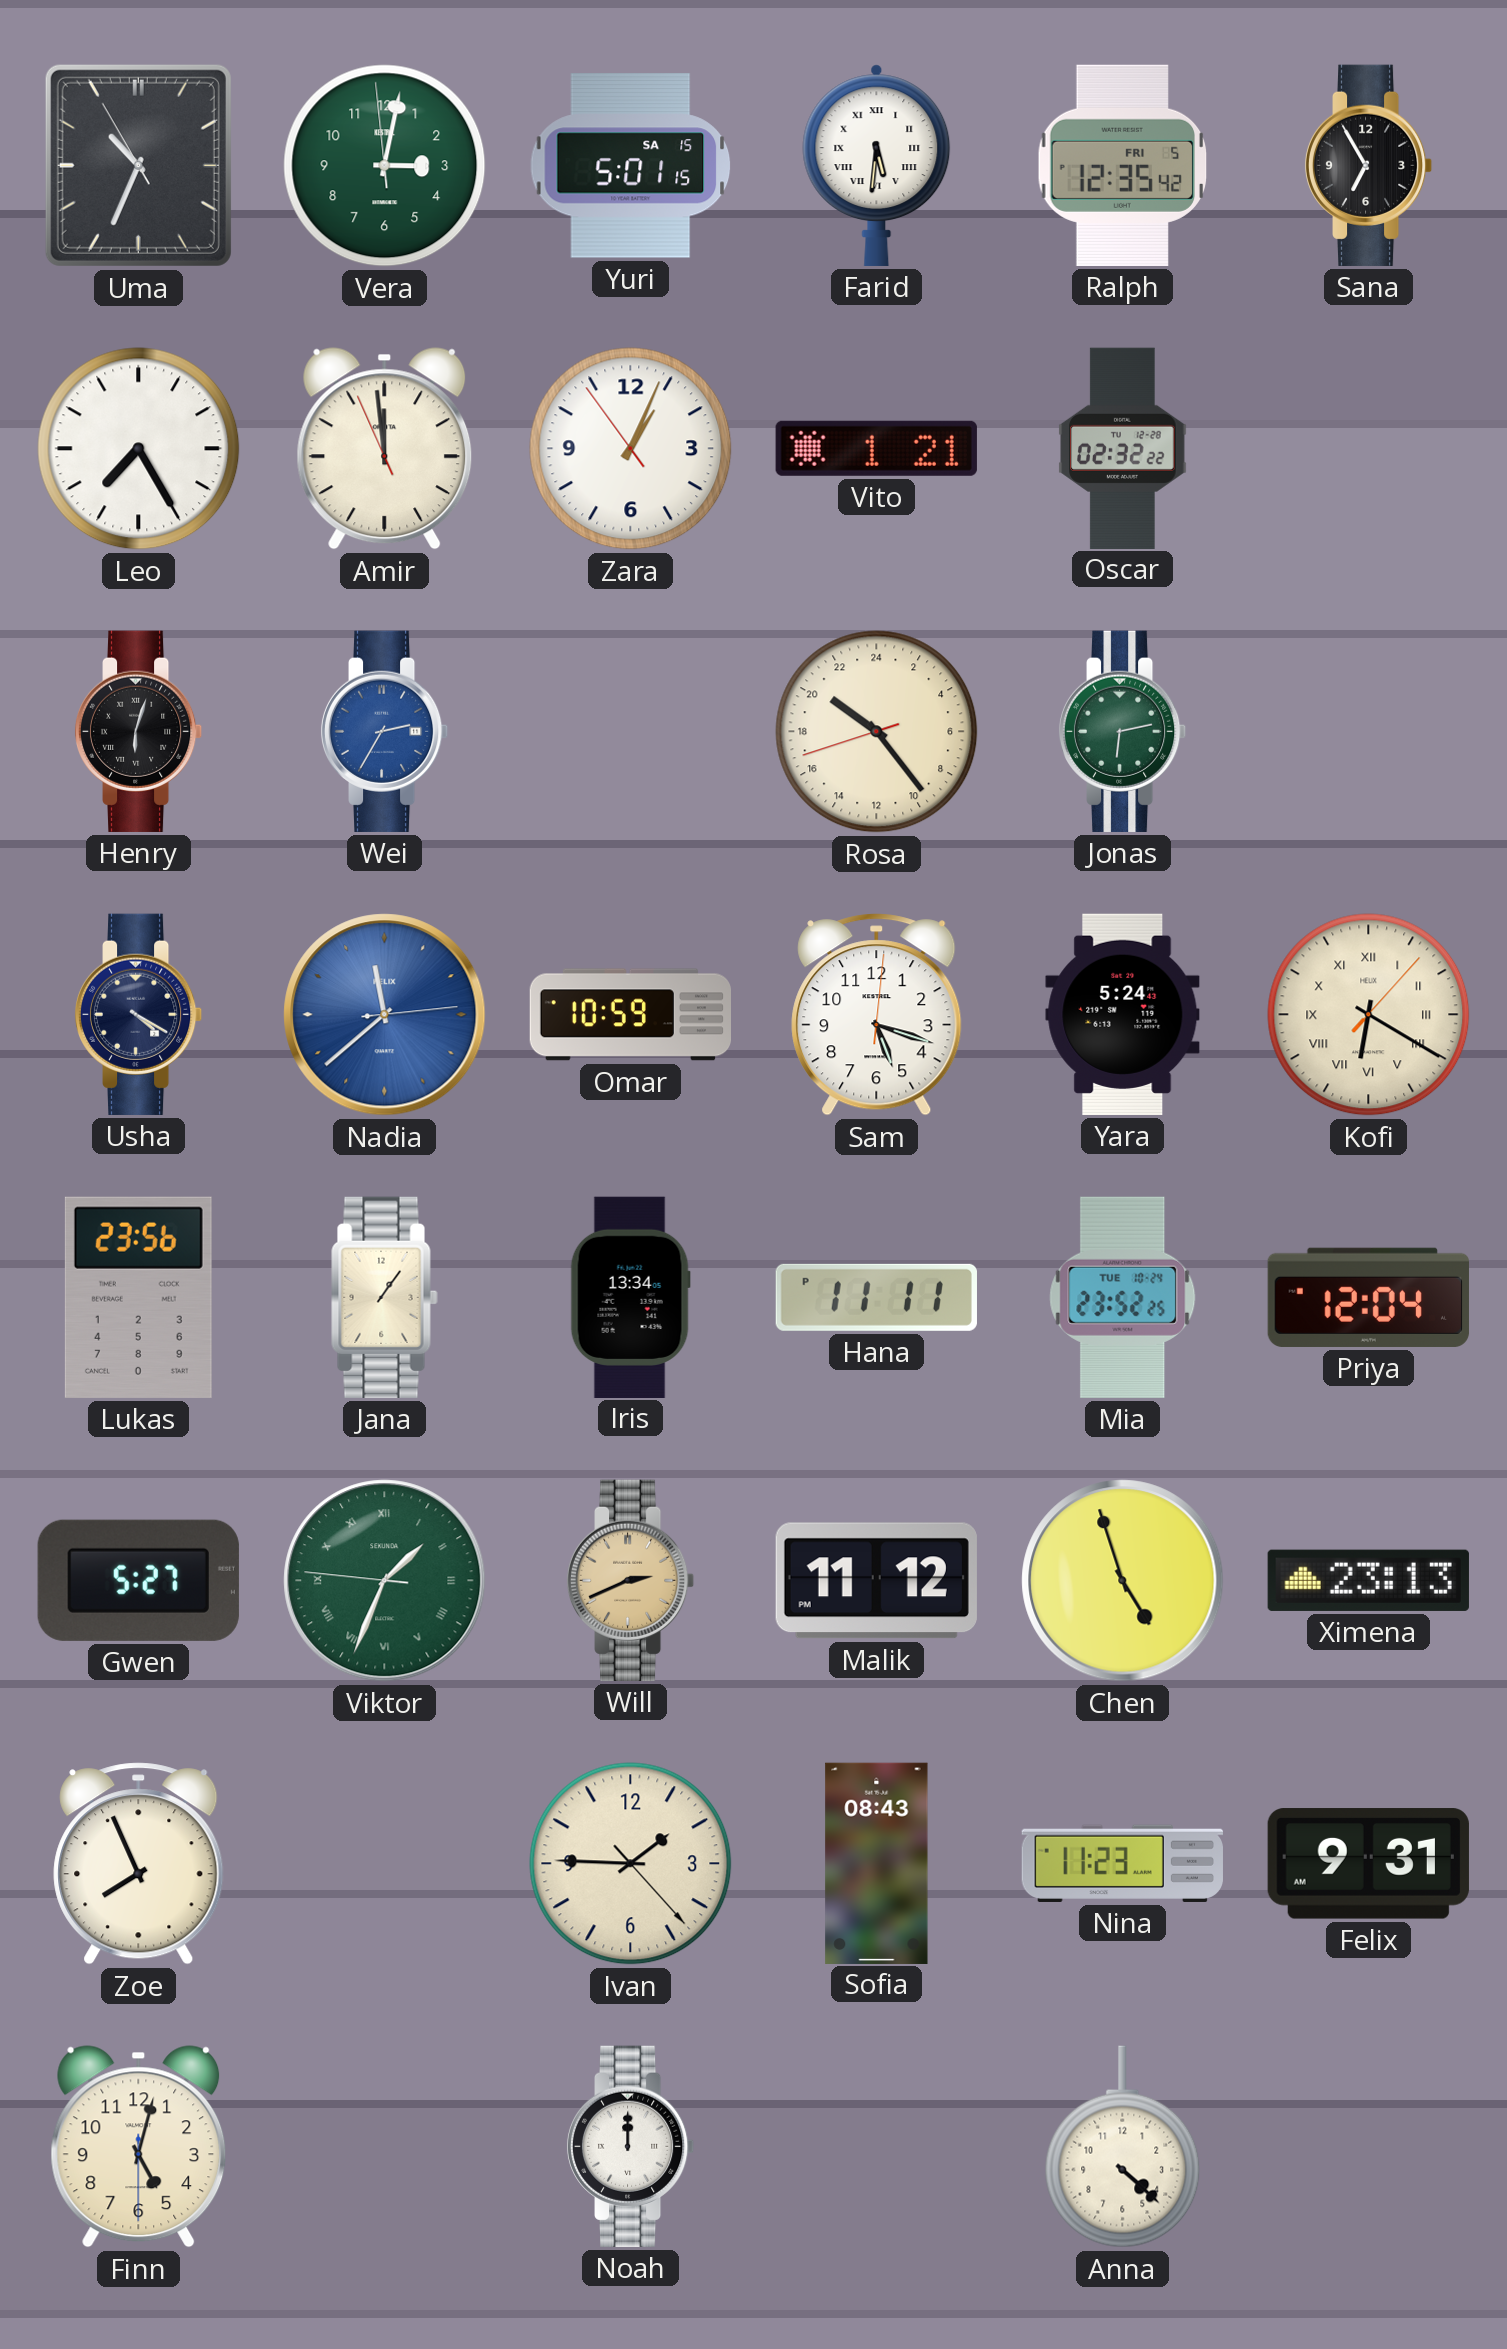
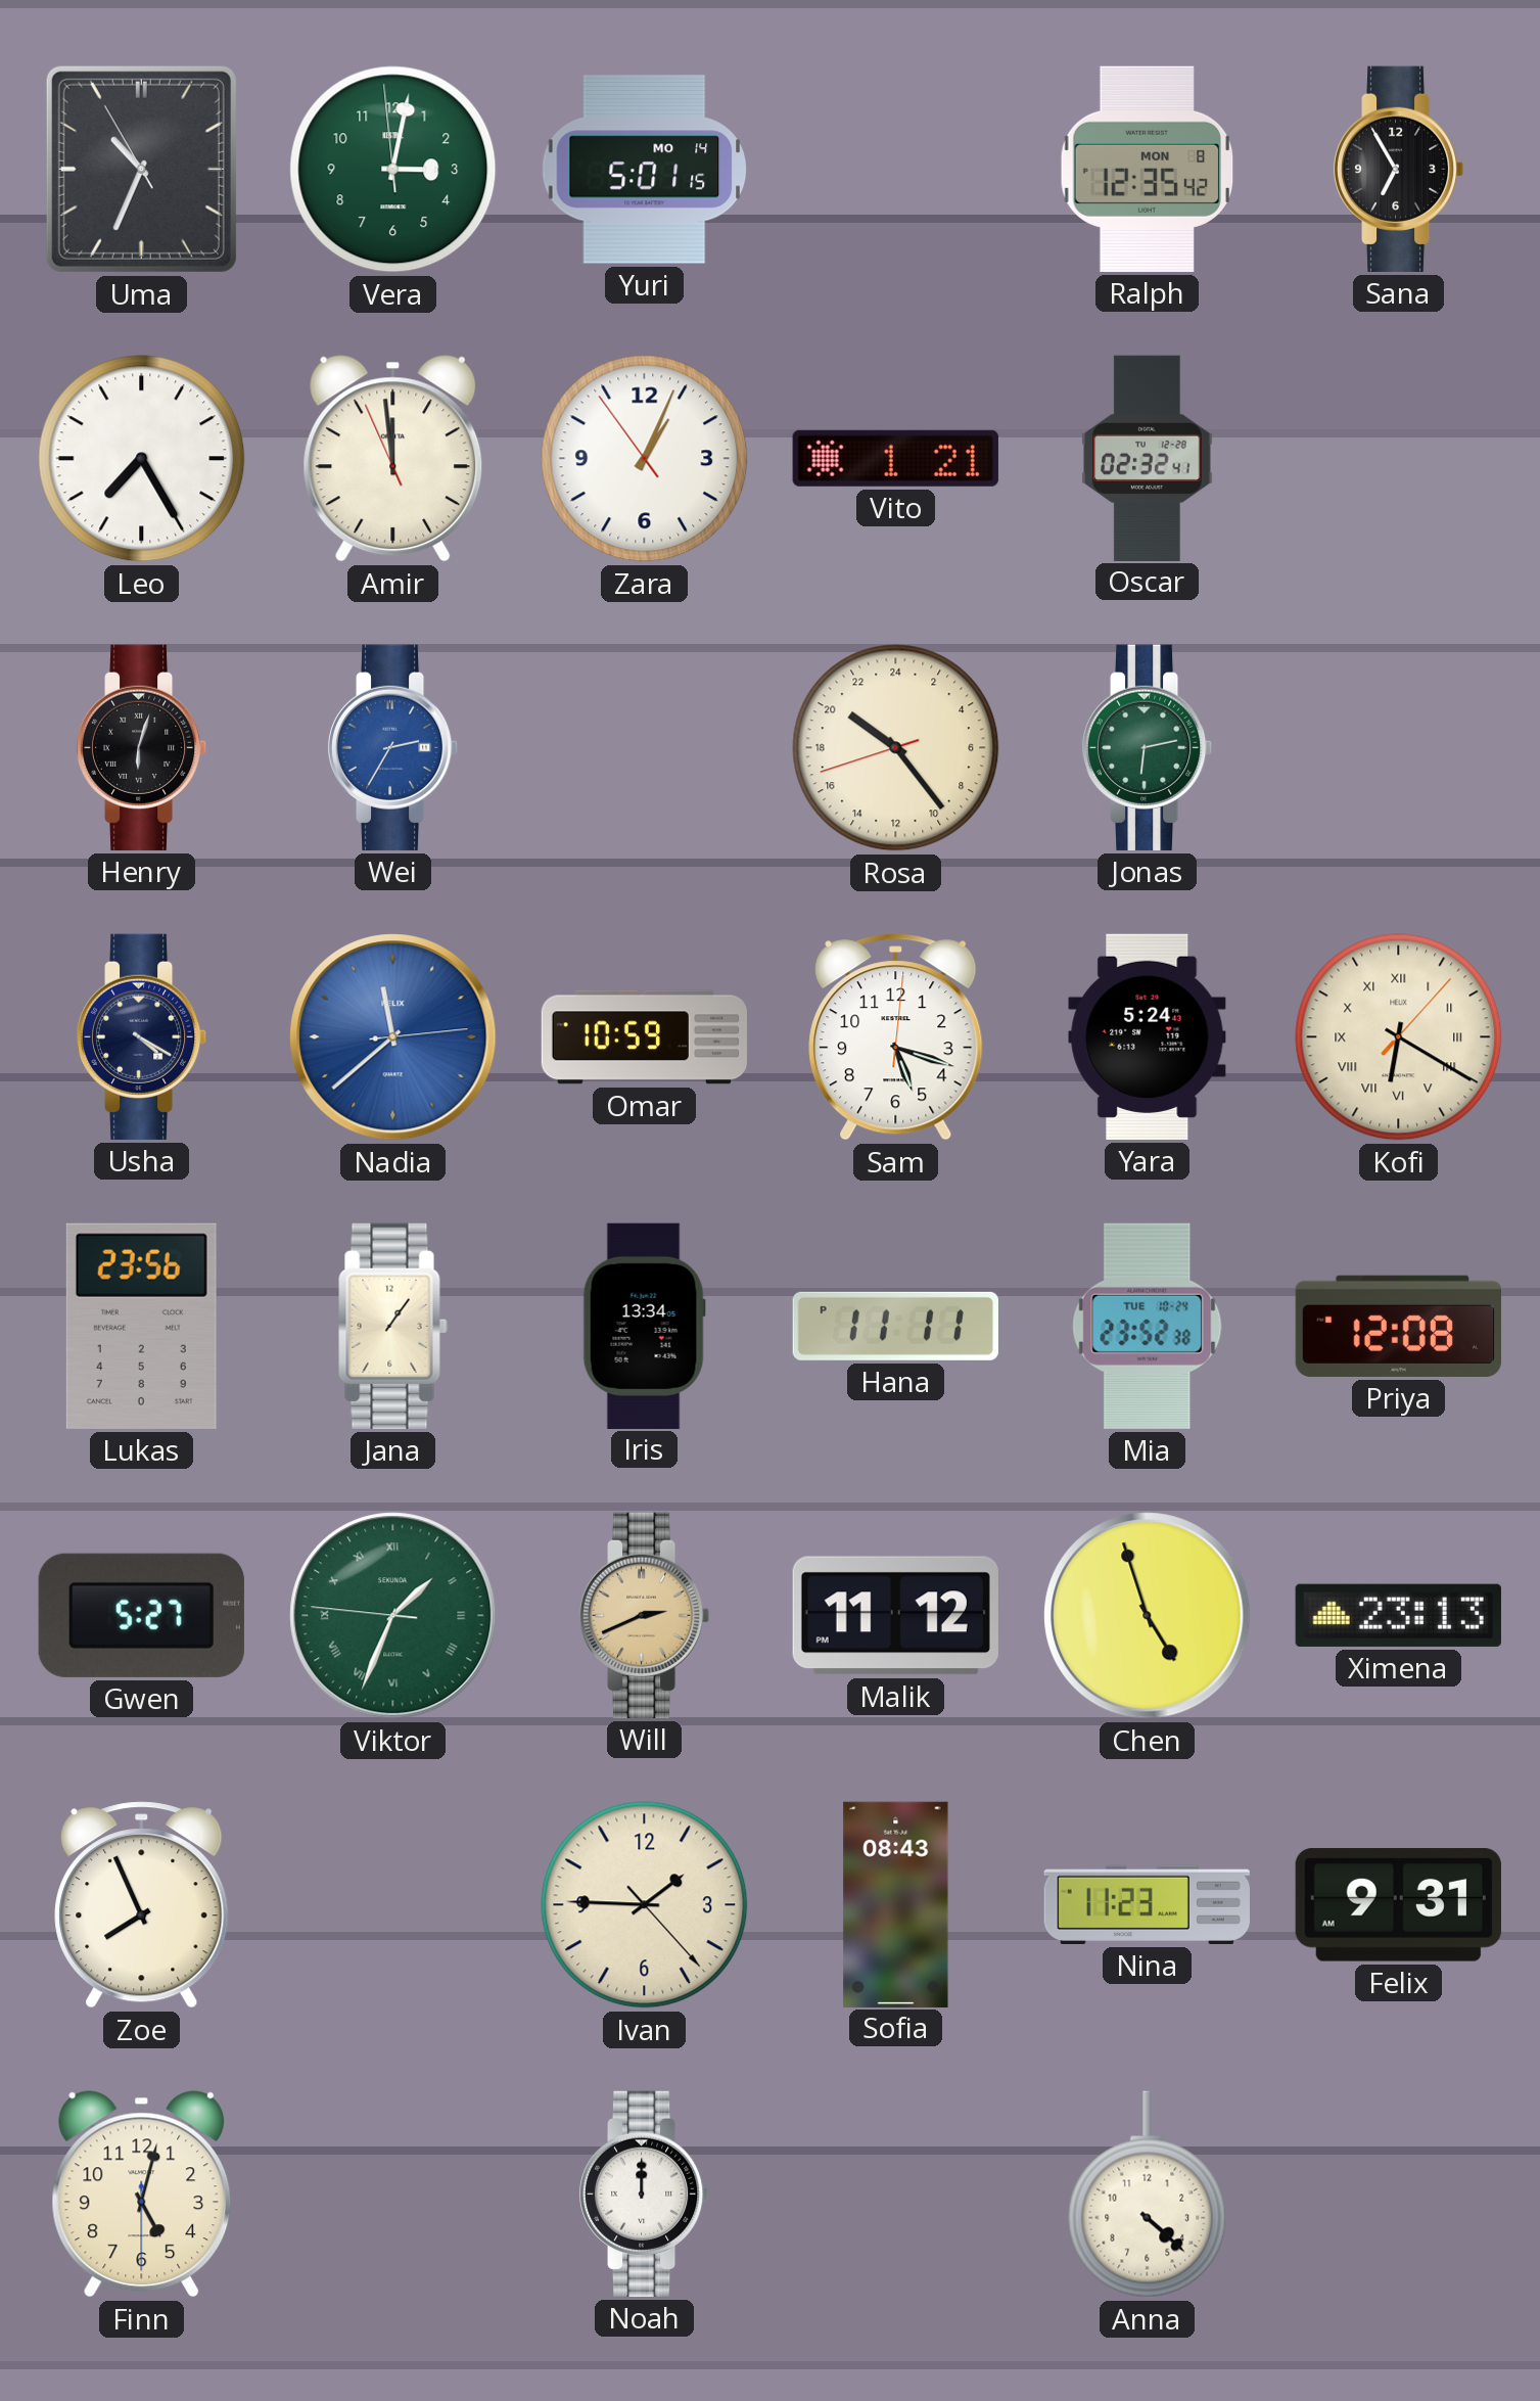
Yuri date: SA 15 -> MO 14 (645, 170)
Farid: 5:31 -> none (877, 165)
Ralph date: FRI 5 -> MON 8 (1148, 169)
Oscar: 02:32:22 -> 02:32:41 (1148, 458)
Mia: 23:52:25 -> 23:52:38 (1148, 1326)
Priya: 12:04 -> 12:08 (1398, 1326)
